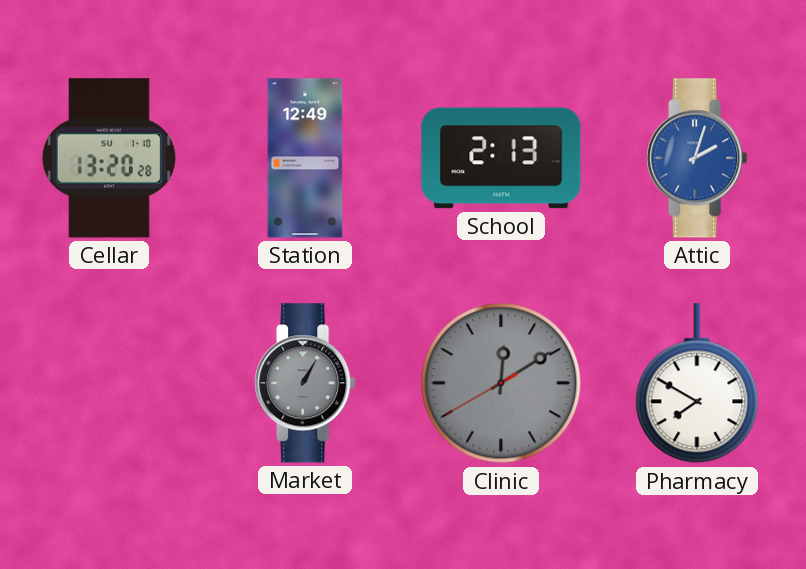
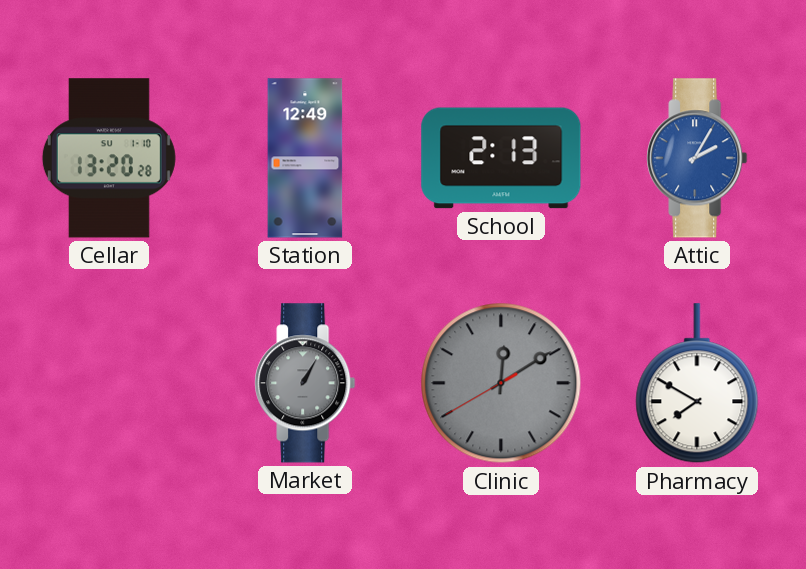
Attic: 2:03 -> 2:05 (697, 158)
